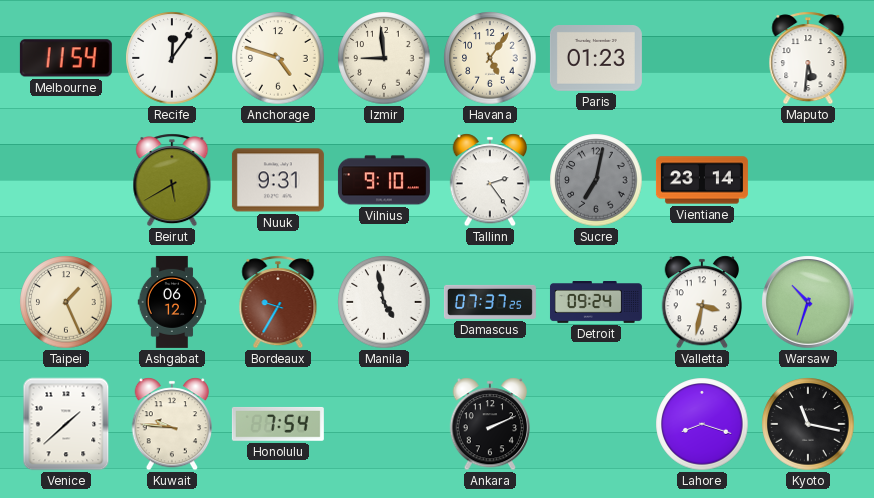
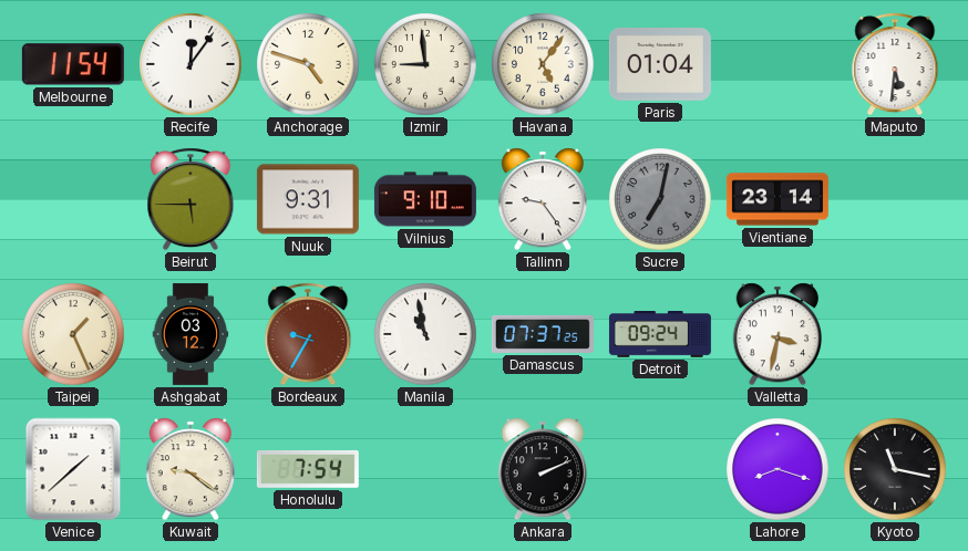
Paris: 01:23 -> 01:04 (660, 65)
Beirut: 5:40 -> 5:45 (190, 199)
Tallinn: 2:24 -> 9:24 (543, 199)
Ashgabat: 06:12 -> 03:12 (190, 334)
Manila: 4:58 -> 10:58 (425, 334)
Warsaw: 10:33 -> none (808, 302)
Kuwait: 9:46 -> 9:21 (190, 469)
